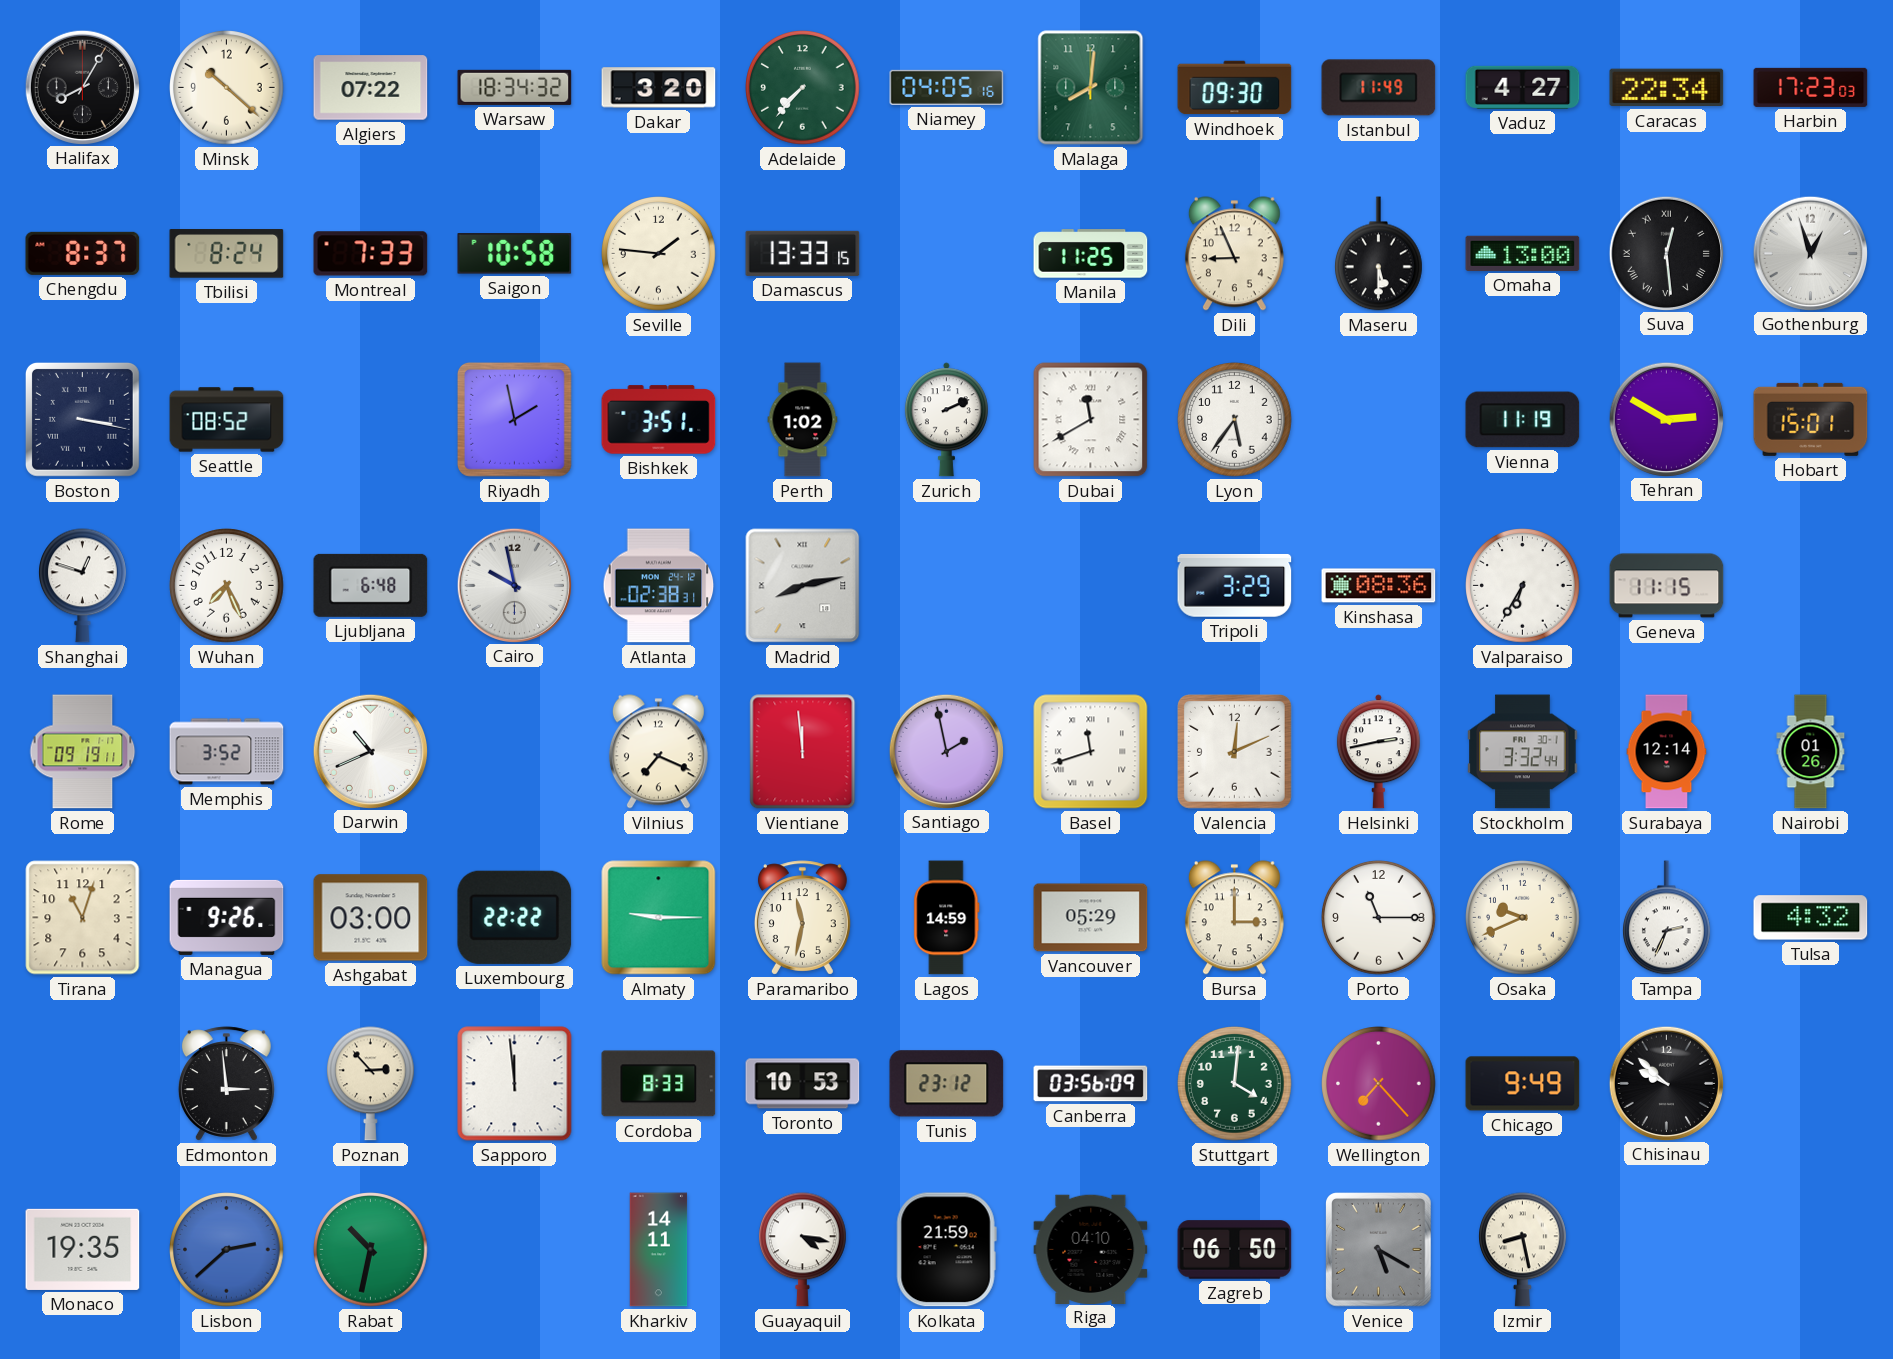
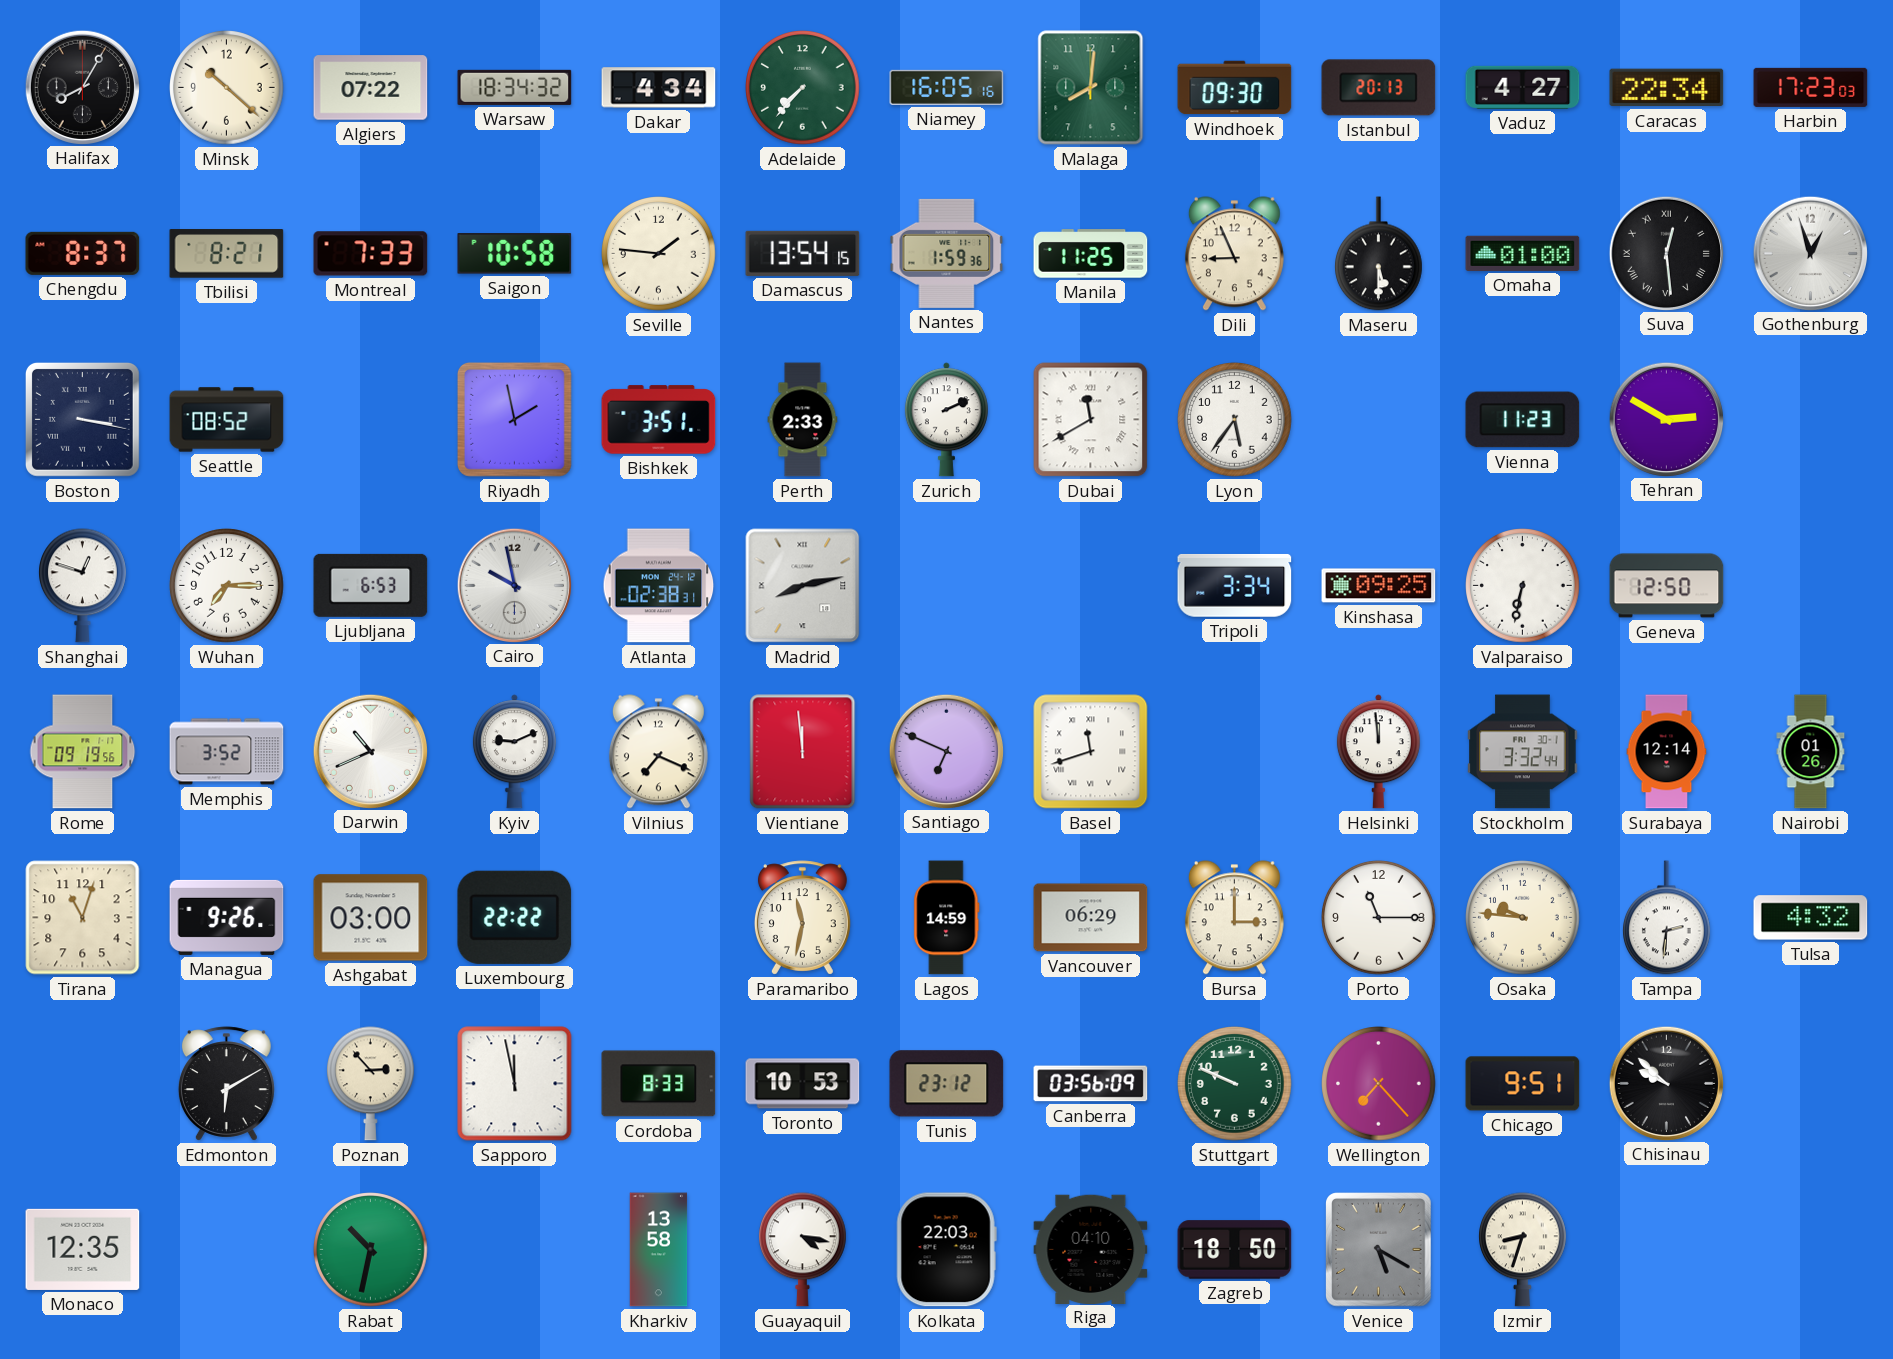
Dakar: 3:20 -> 4:34 (659, 88)
Niamey: 04:05 -> 16:05 (947, 87)
Istanbul: 11:49 -> 20:13 (1379, 88)
Tbilisi: 8:24 -> 8:21 (227, 254)
Damascus: 13:33 -> 13:54 (803, 253)
Nantes: none -> 1:59 (947, 253)
Omaha: 13:00 -> 01:00 (1523, 253)
Perth: 1:02 -> 2:33 (803, 420)
Vienna: 11:19 -> 11:23 (1523, 420)
Hobart: 15:01 -> none (1811, 419)
Wuhan: 7:26 -> 7:15 (227, 586)
Ljubljana: 6:48 -> 6:53 (371, 585)
Tripoli: 3:29 -> 3:34 (1235, 585)
Kinshasa: 08:36 -> 09:25 (1379, 586)
Valparaiso: 6:35 -> 6:32 (1523, 586)
Geneva: 11:15 -> 12:50 (1667, 586)
Rome: 09:19:11 -> 09:19:56 (83, 752)
Kyiv: none -> 9:11 (514, 752)
Santiago: 1:58 -> 6:49 (946, 751)
Valencia: 12:11 -> none (1234, 751)
Helsinki: 2:43 -> 11:59 (1378, 752)
Almaty: 9:15 -> none (659, 918)
Vancouver: 05:29 -> 06:29 (1091, 918)
Osaka: 9:41 -> 9:46 (1523, 918)
Tampa: 2:34 -> 2:31 (1667, 918)
Edmonton: 2:59 -> 6:10 (226, 1084)
Sapporo: 11:59 -> 11:58 (515, 1084)
Stuttgart: 4:01 -> 9:49 (1235, 1084)
Chicago: 9:49 -> 9:51 (1523, 1084)
Monaco: 19:35 -> 12:35 (83, 1249)
Lisbon: 2:38 -> none (227, 1250)
Kharkiv: 14:11 -> 13:58 (659, 1250)
Kolkata: 21:59 -> 22:03 (946, 1250)
Zagreb: 06:50 -> 18:50 (1235, 1250)
Izmir: 8:28 -> 8:33 (1523, 1250)
